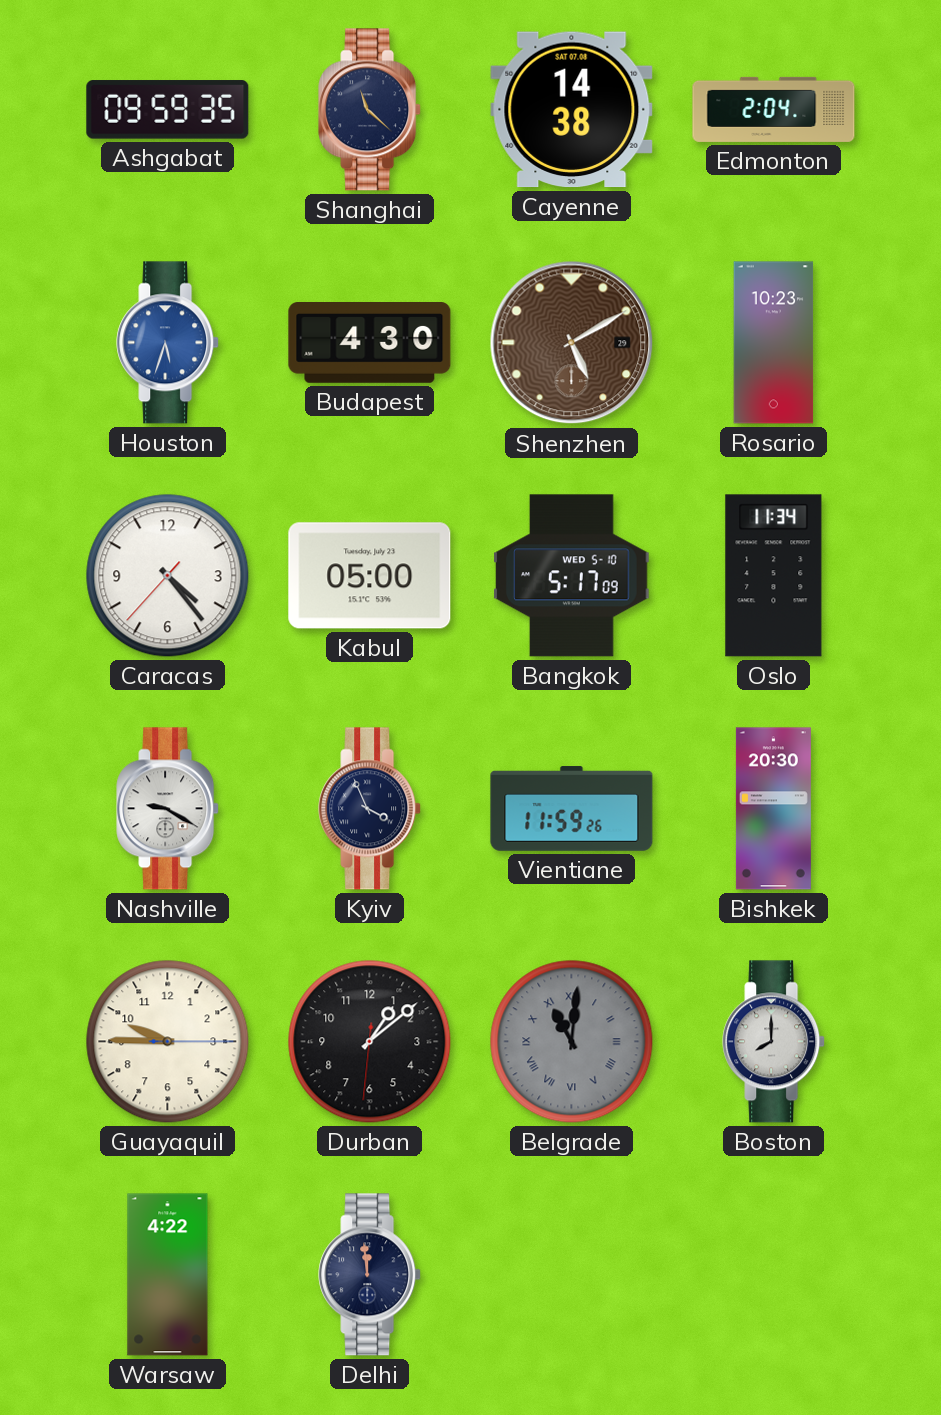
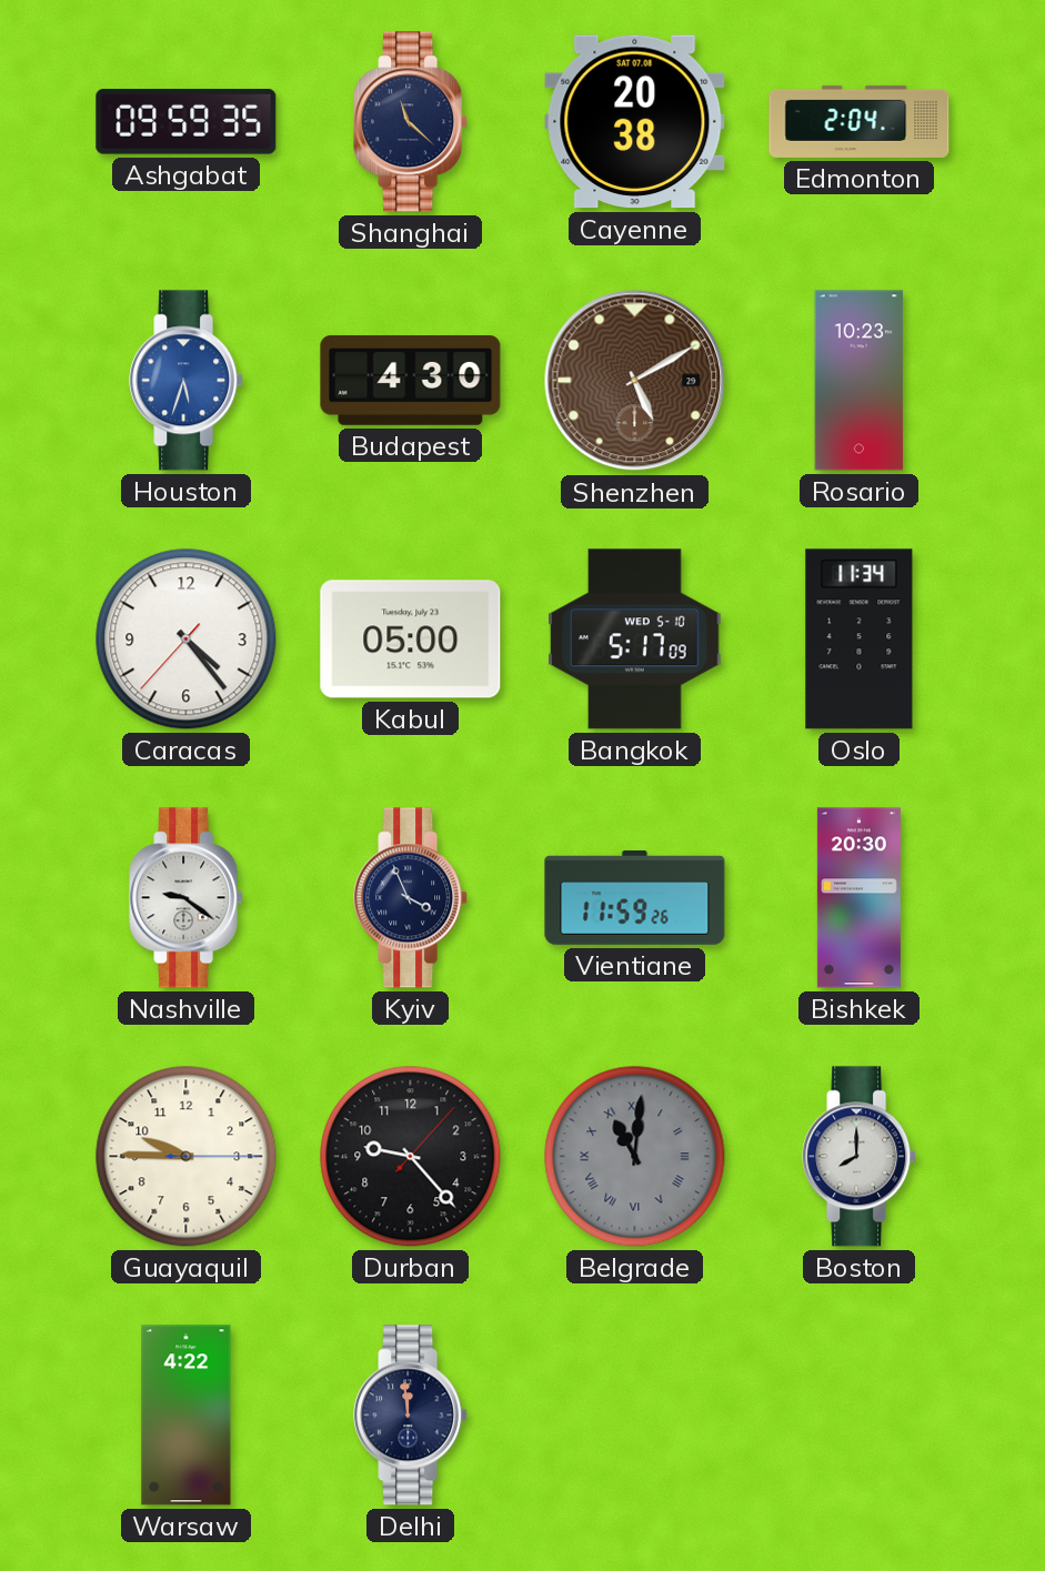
Cayenne: 14:38 -> 20:38 (635, 122)
Nashville: 9:20 -> 9:21 (187, 898)
Durban: 1:08 -> 9:23 (411, 1157)
